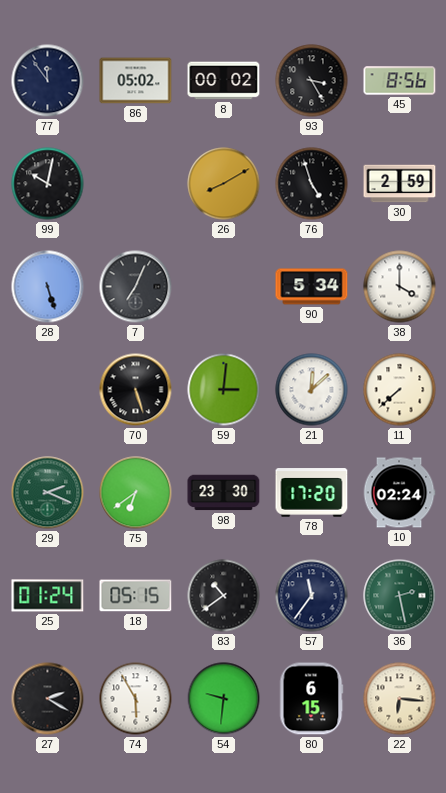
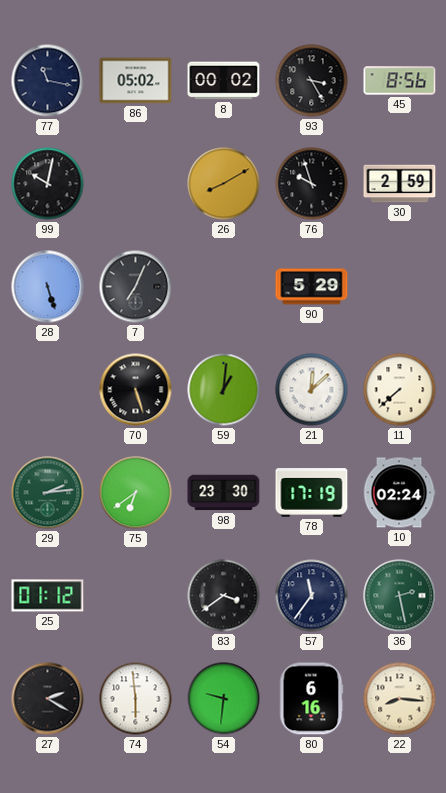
77: 11:54 -> 11:17 (48, 81)
76: 4:57 -> 9:57 (312, 184)
90: 5:34 -> 5:29 (312, 287)
38: 4:00 -> none (400, 287)
59: 3:01 -> 1:01 (224, 390)
29: 2:19 -> 2:14 (48, 493)
78: 17:20 -> 17:19 (312, 493)
25: 01:24 -> 01:12 (48, 596)
18: 05:15 -> none (136, 596)
83: 10:39 -> 3:39 (224, 596)
74: 5:55 -> 5:59 (136, 699)
80: 6:15 -> 6:16 (311, 699)
22: 6:16 -> 8:16 (400, 699)
